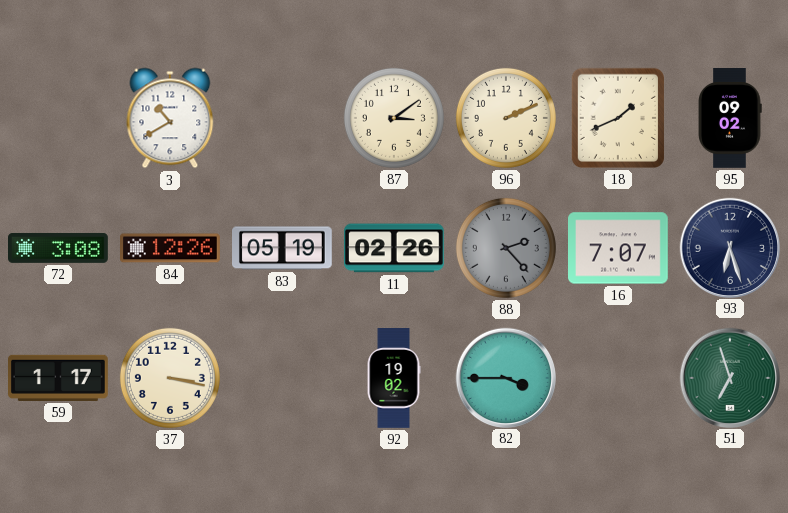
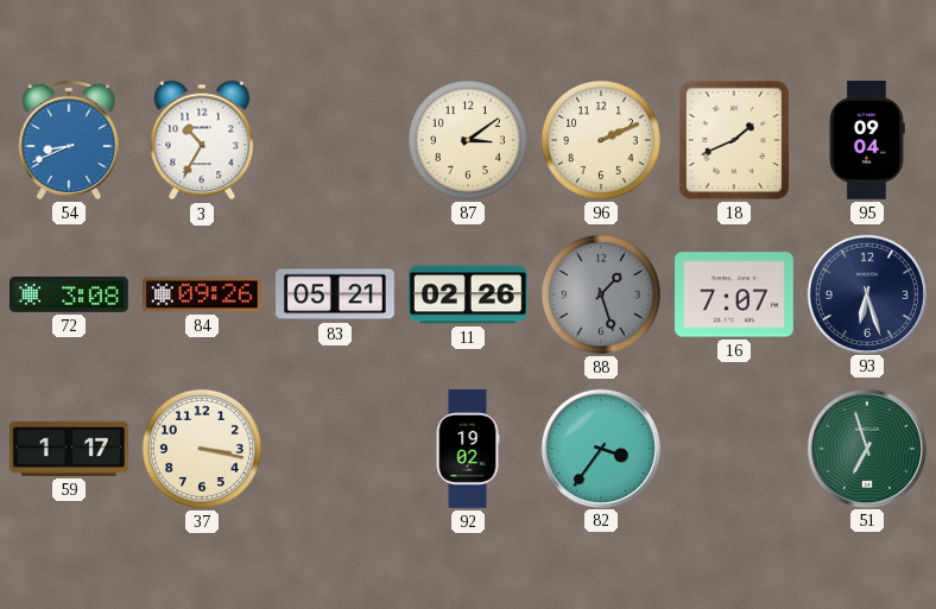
54: none -> 8:41 (69, 140)
3: 10:40 -> 10:35 (202, 140)
95: 09:02 -> 09:04 (867, 141)
84: 12:26 -> 09:26 (203, 294)
83: 05:19 -> 05:21 (336, 294)
88: 2:23 -> 1:27 (601, 294)
82: 3:45 -> 3:36 (600, 448)
